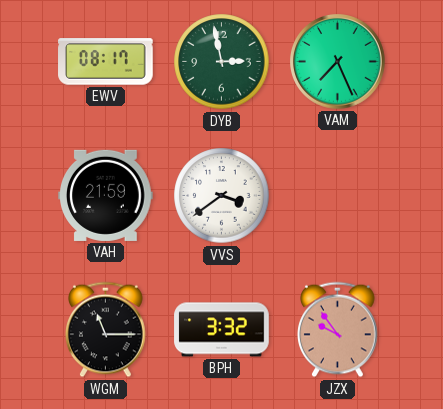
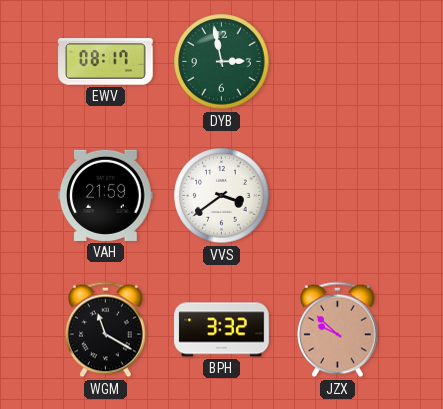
VAM: 7:26 -> none (338, 62)
WGM: 11:15 -> 11:20 (106, 330)
JZX: 9:54 -> 9:52 (338, 330)
